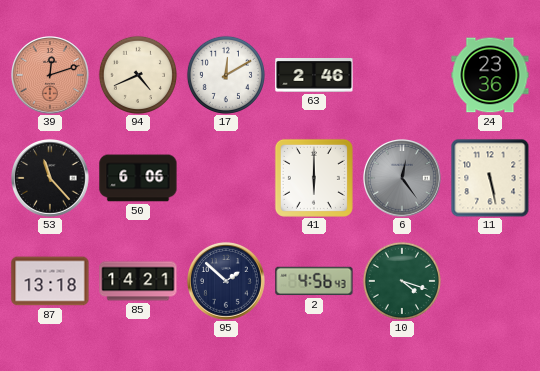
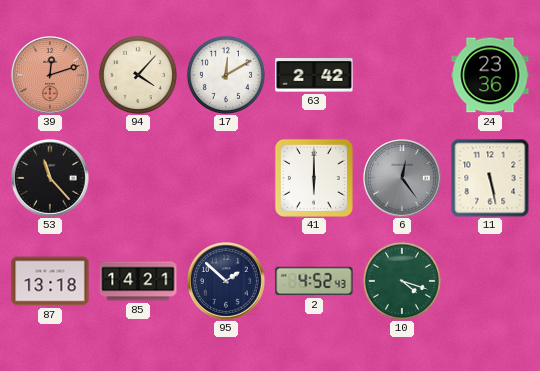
94: 4:41 -> 4:07 (138, 75)
63: 2:46 -> 2:42 (314, 76)
50: 6:06 -> none (138, 178)
2: 4:56 -> 4:52 (314, 281)
